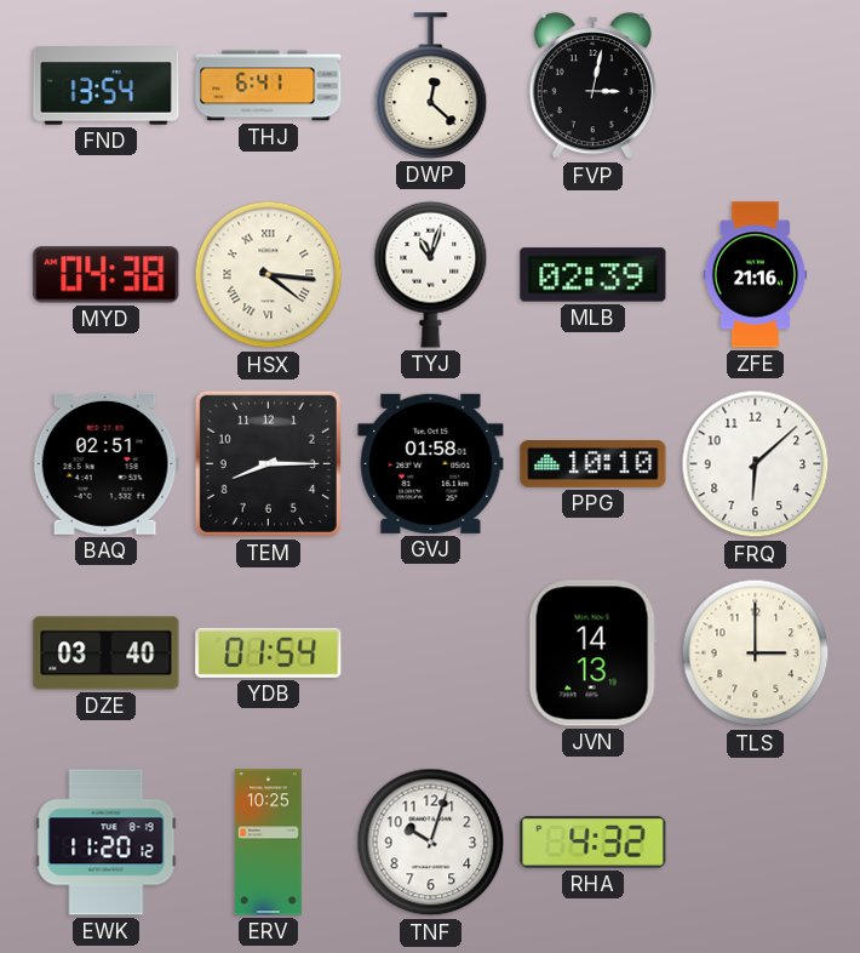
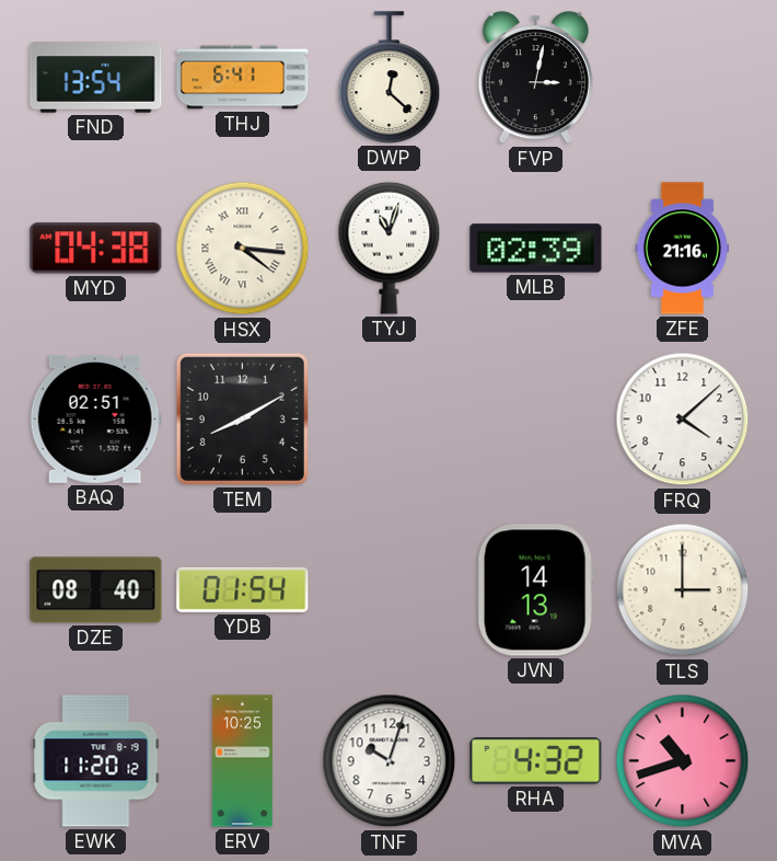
TEM: 8:15 -> 8:10 (242, 418)
GVJ: 01:58 -> none (431, 463)
PPG: 10:10 -> none (594, 464)
FRQ: 6:08 -> 4:08 (683, 420)
DZE: 03:40 -> 08:40 (96, 590)
MVA: none -> 10:42 (683, 761)
